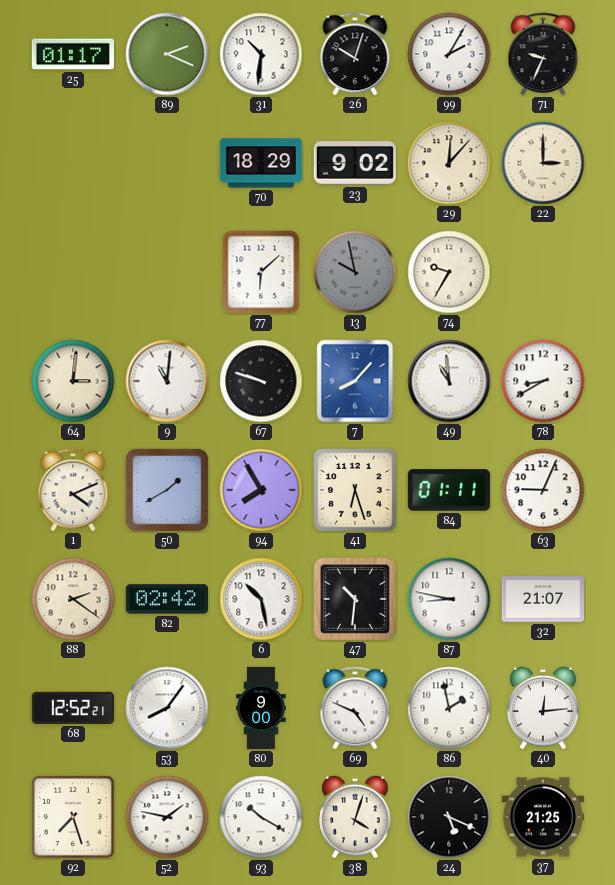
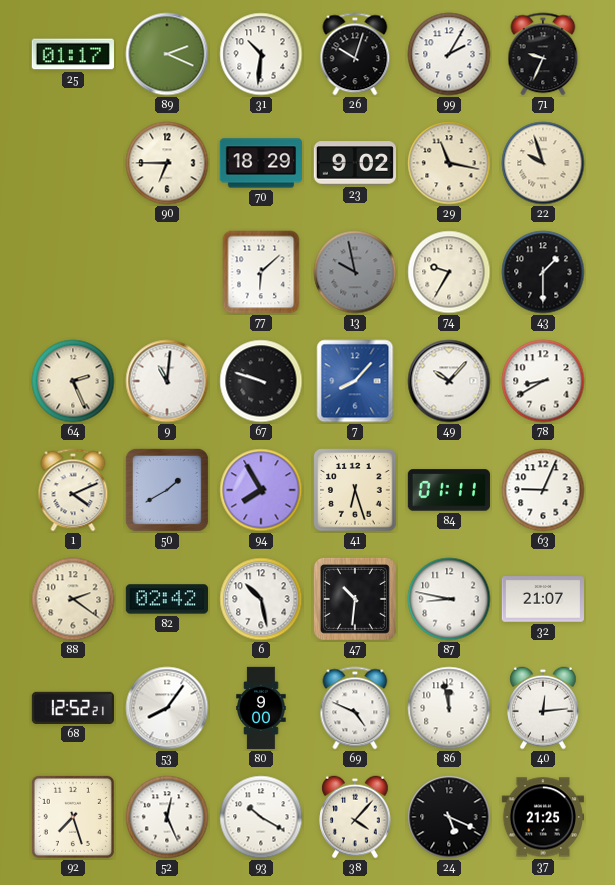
90: none -> 6:45 (167, 163)
29: 12:07 -> 11:17 (449, 163)
22: 3:00 -> 9:57 (543, 163)
43: none -> 1:30 (543, 272)
64: 3:01 -> 2:26 (73, 381)
49: 10:59 -> 10:07 (449, 381)
86: 1:58 -> 11:58 (449, 708)
52: 1:47 -> 12:26 (167, 817)
38: 4:03 -> 4:07 (355, 817)
